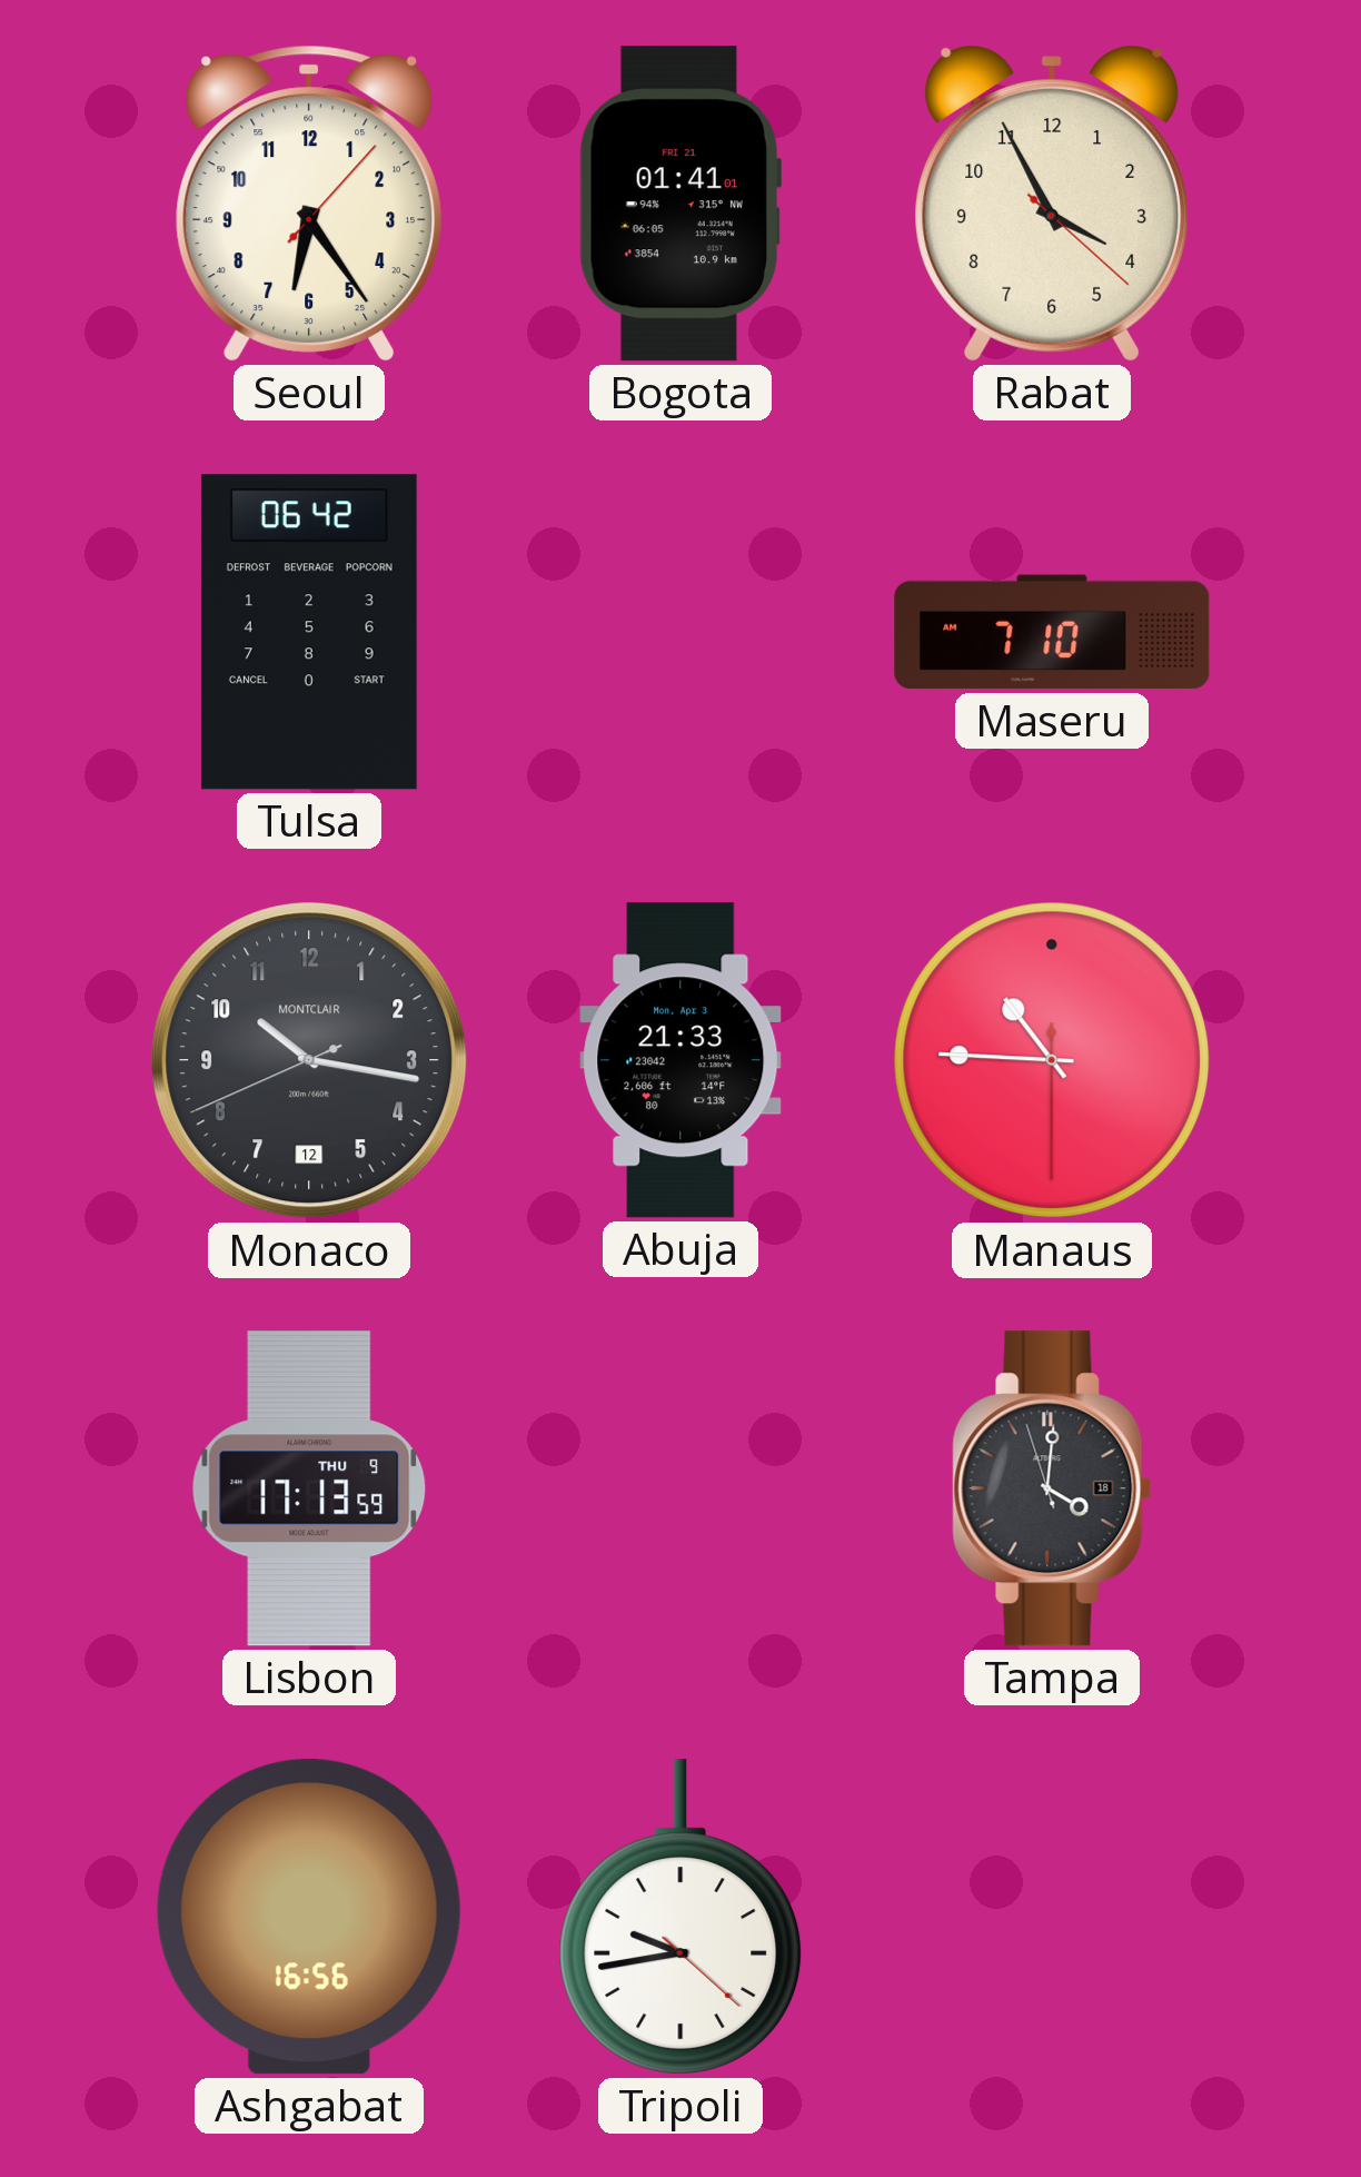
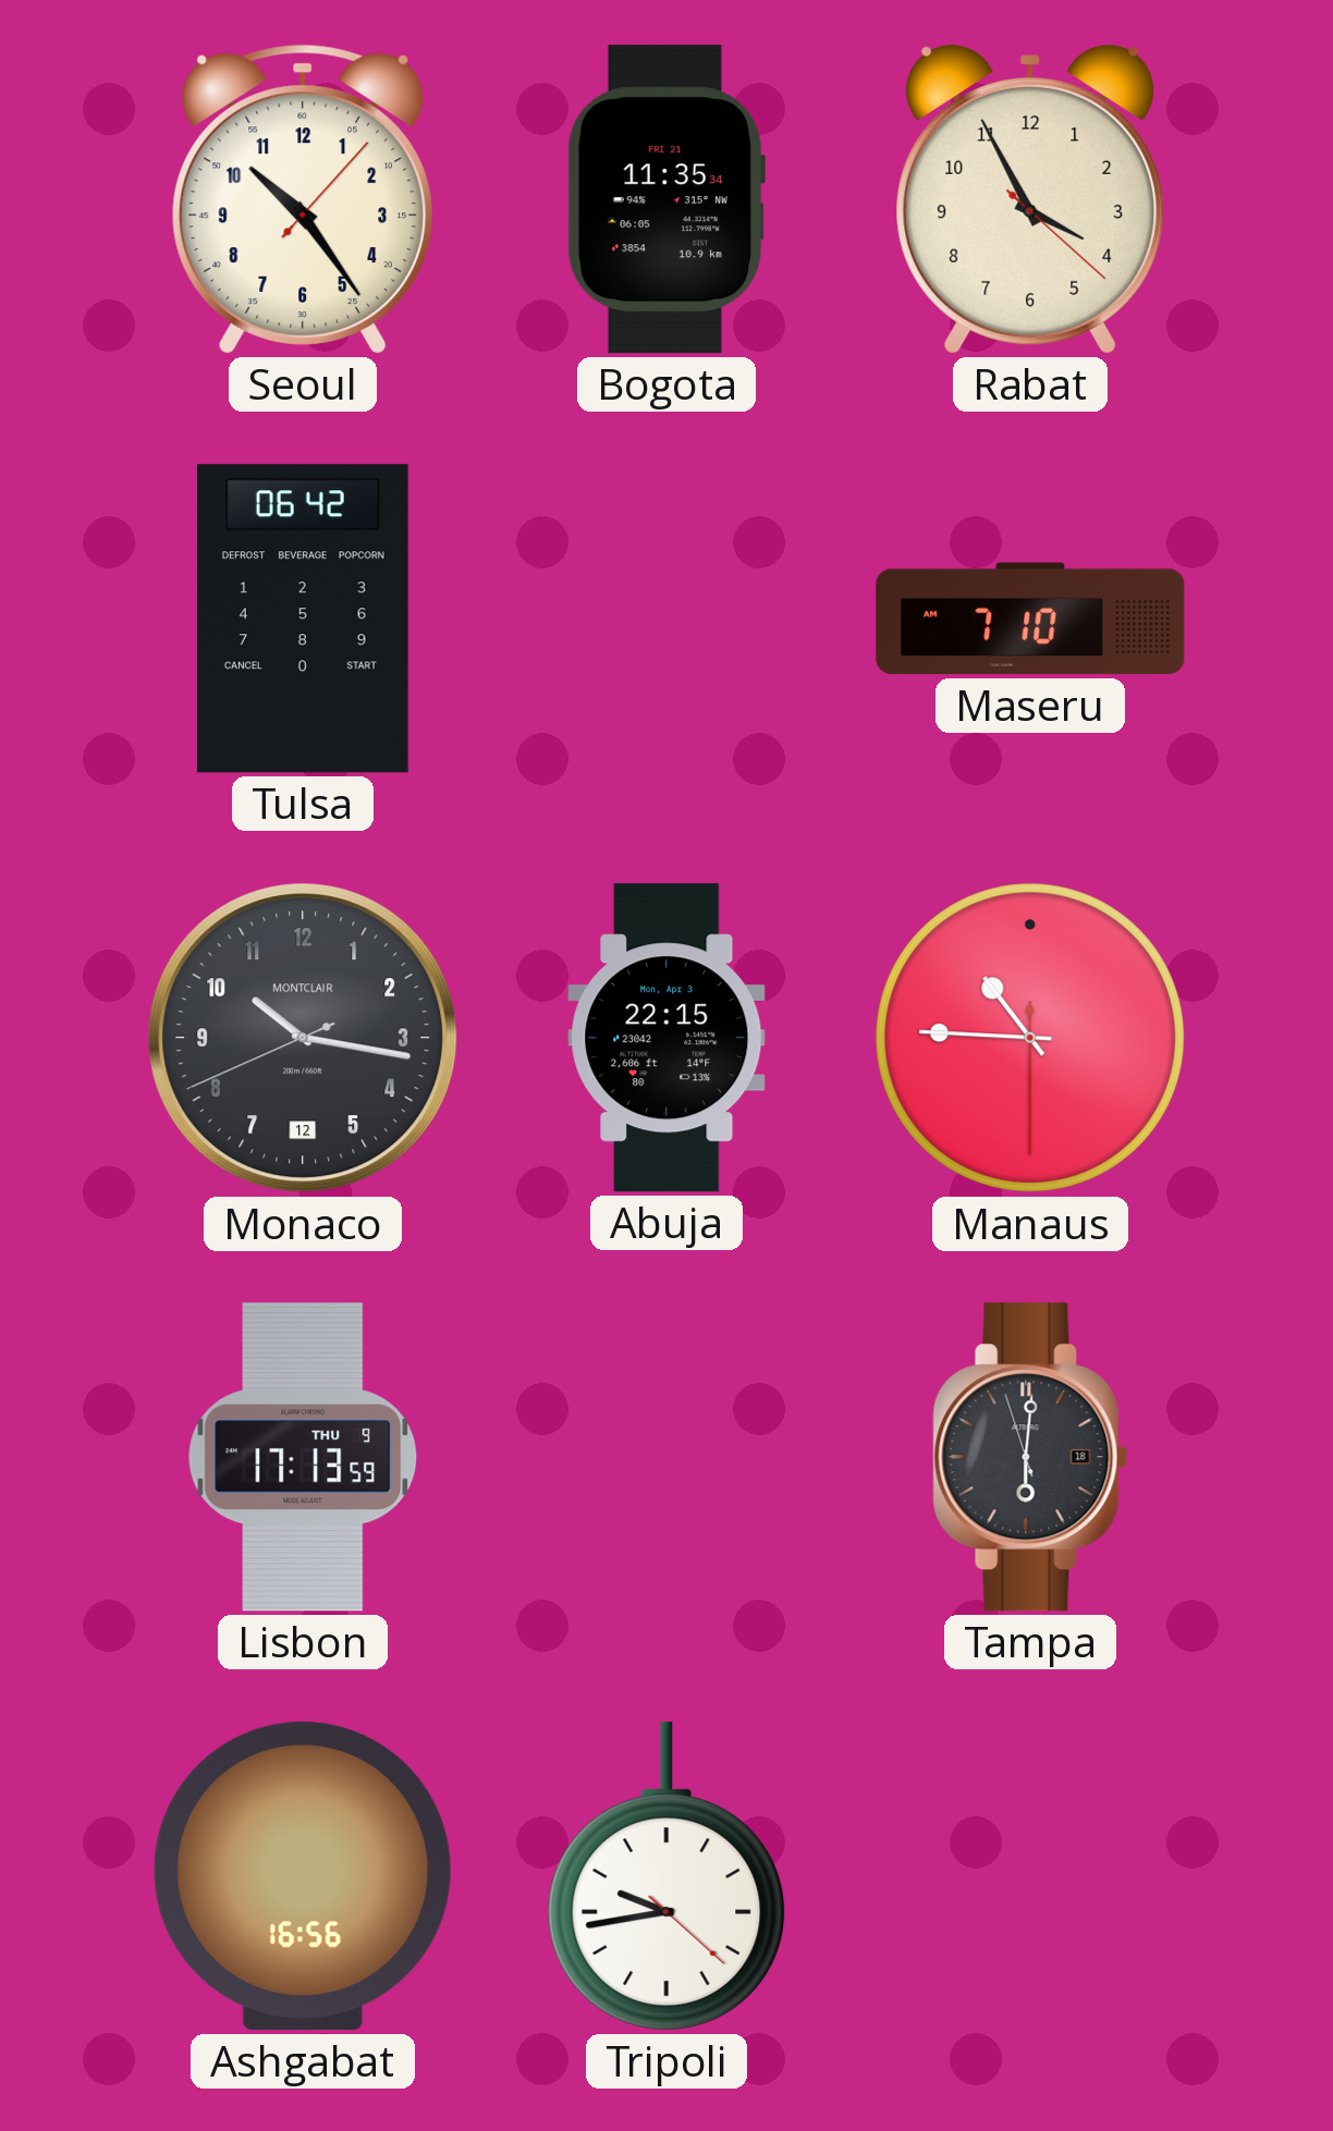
Seoul: 6:24 -> 10:24 (302, 199)
Bogota: 01:41 -> 11:35 (665, 199)
Abuja: 21:33 -> 22:15 (666, 1038)
Tampa: 4:00 -> 6:00 (1030, 1457)
